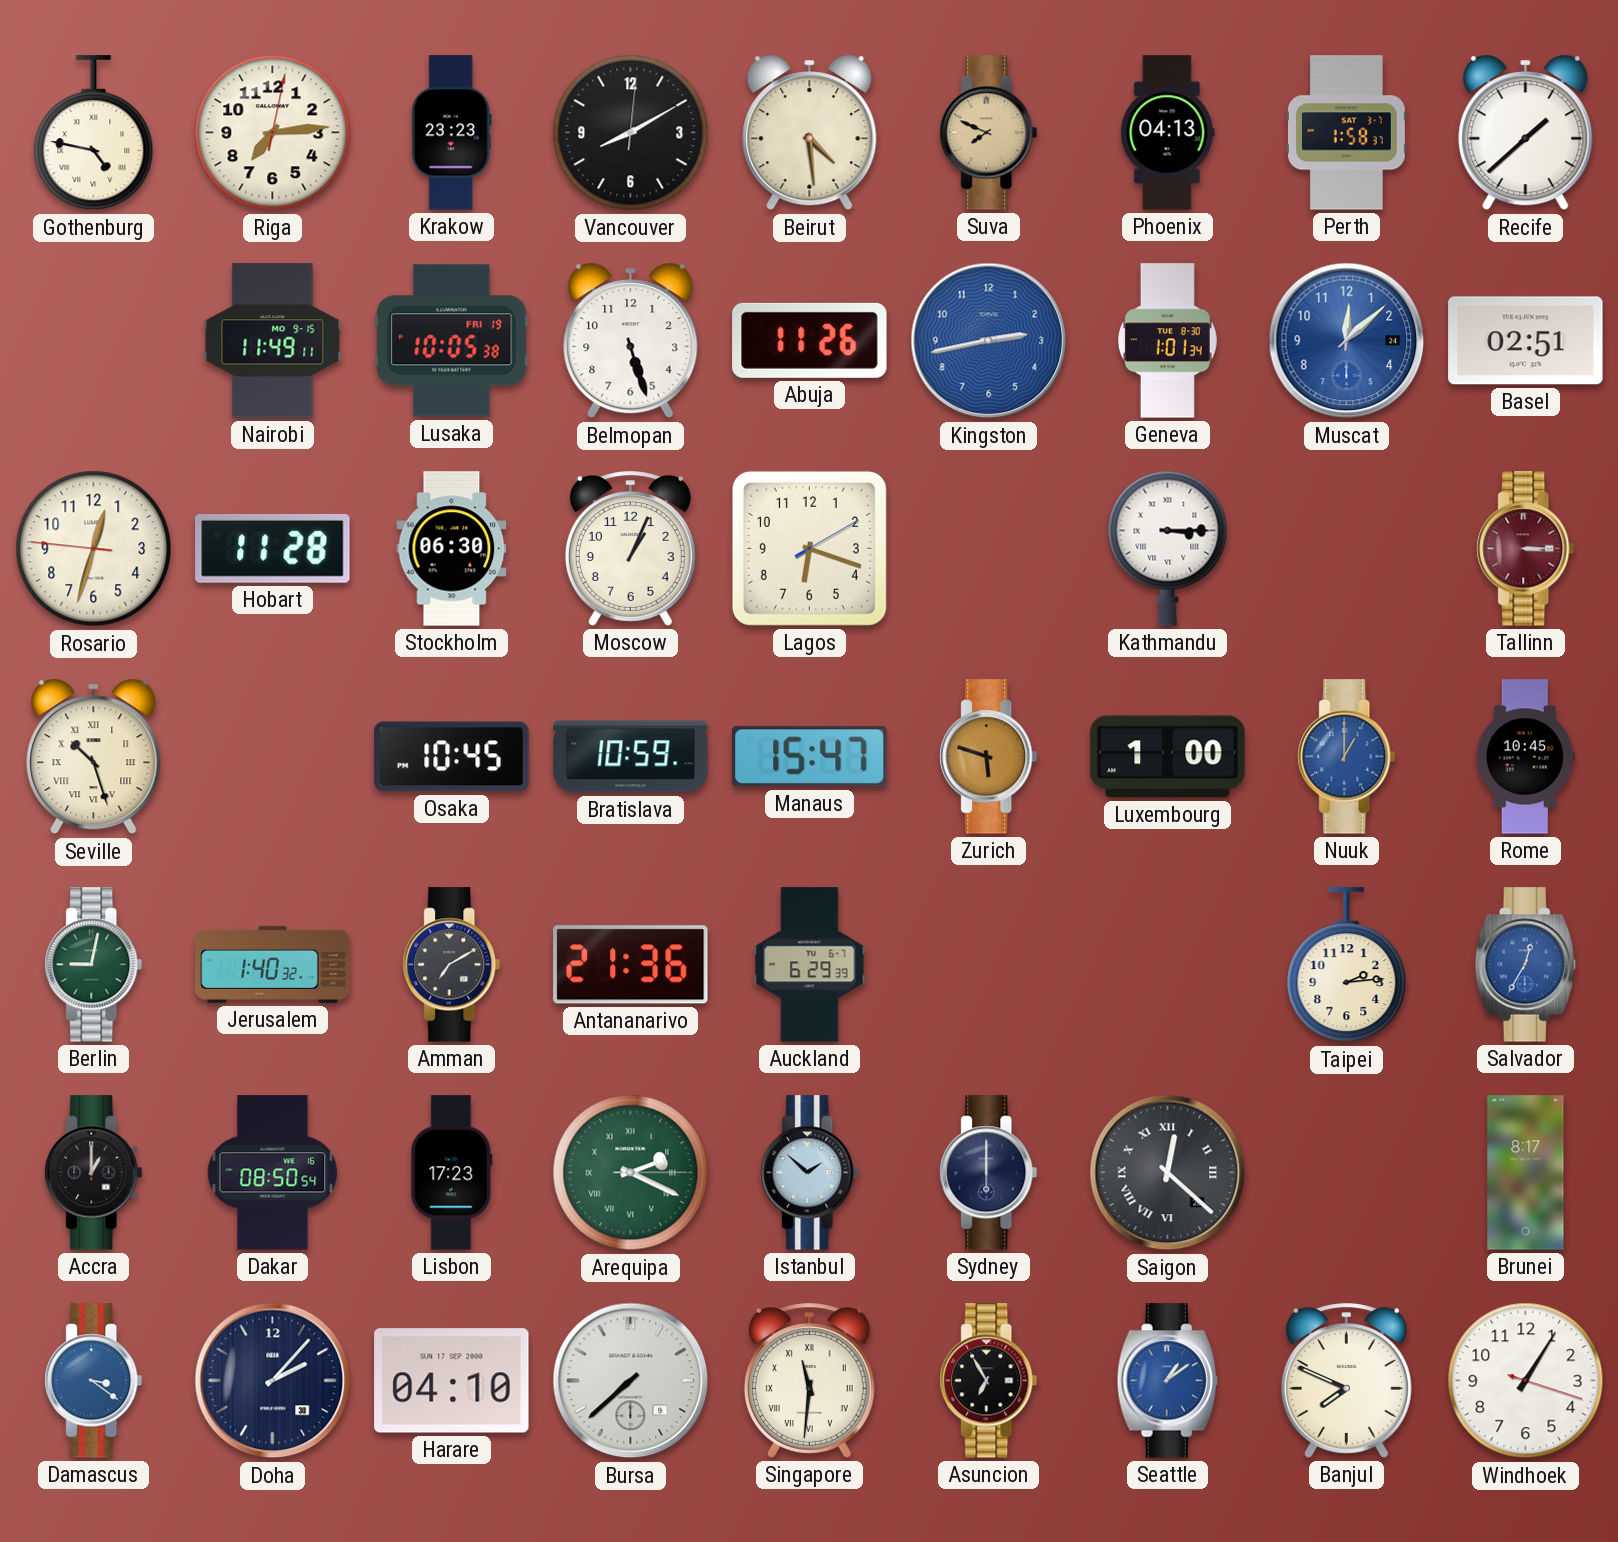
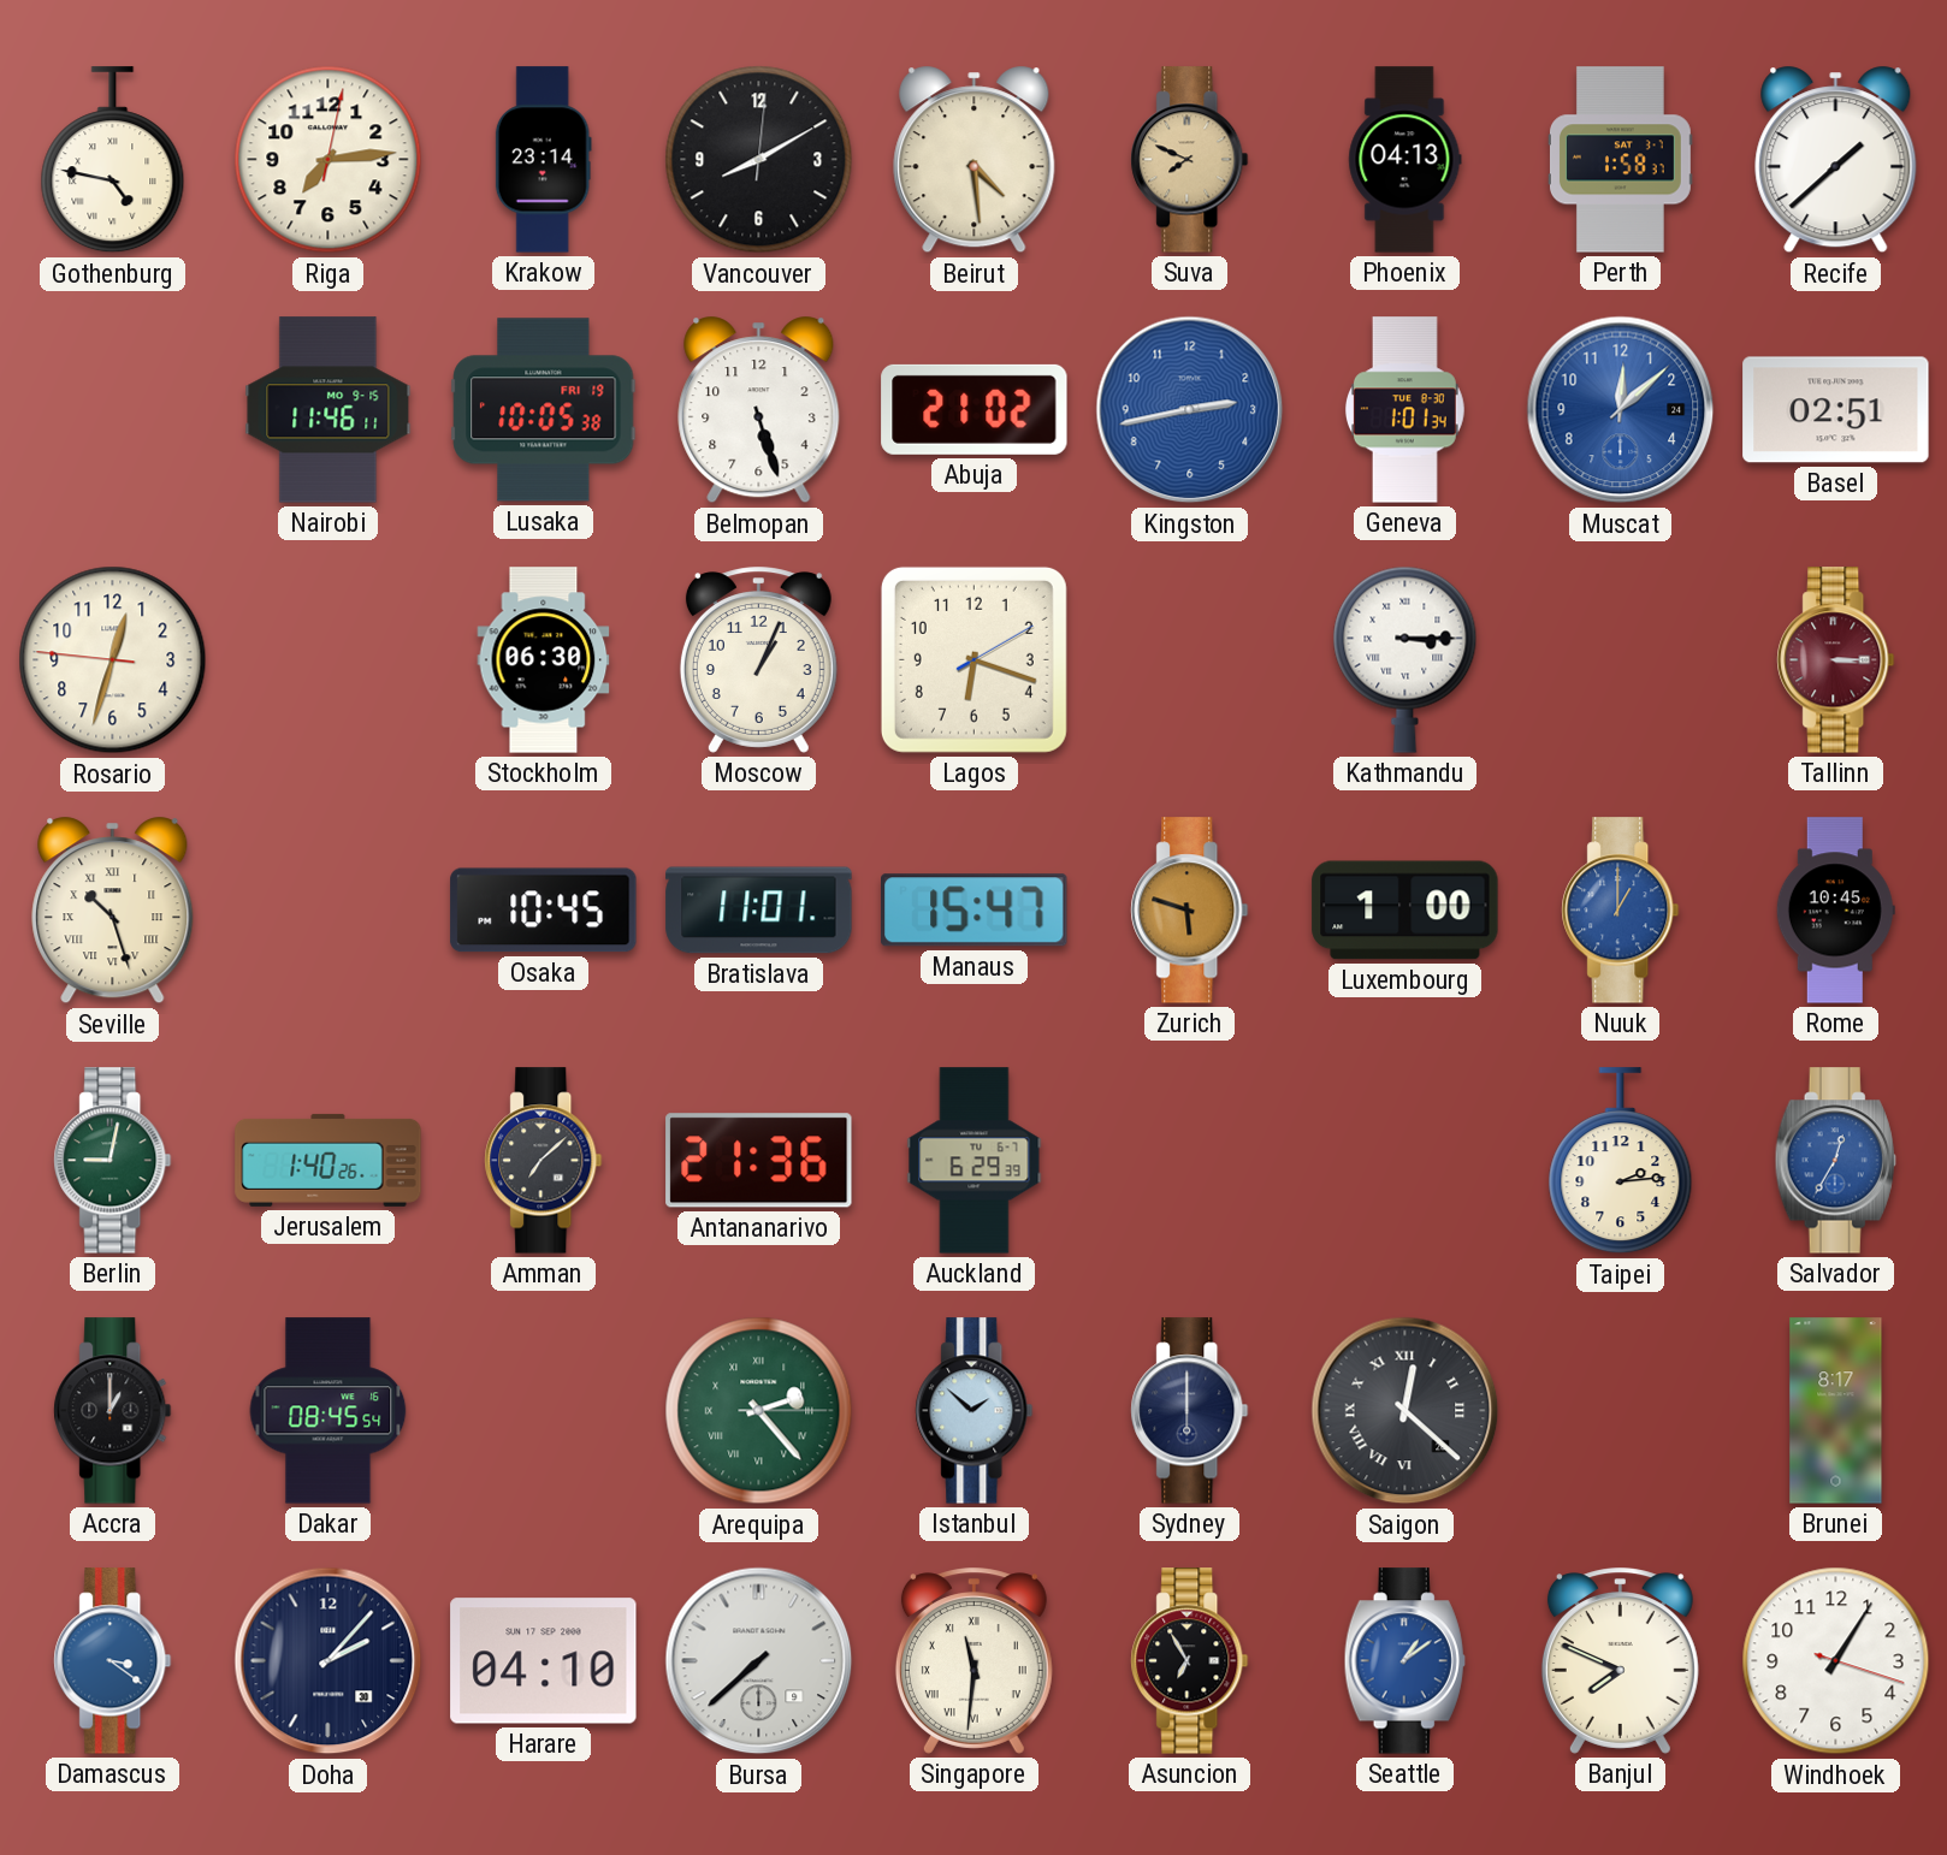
Krakow: 23:23 -> 23:14 (543, 160)
Nairobi: 11:49 -> 11:46 (329, 410)
Abuja: 11:26 -> 21:02 (975, 409)
Hobart: 11:28 -> none (273, 548)
Bratislava: 10:59 -> 11:01 (759, 911)
Jerusalem: 1:40:32 -> 1:40:26 (329, 1160)
Amman: 7:10 -> 7:08 (544, 1161)
Dakar: 08:50 -> 08:45 (329, 1411)
Lisbon: 17:23 -> none (452, 1173)
Arequipa: 2:19 -> 2:23 (759, 1411)
